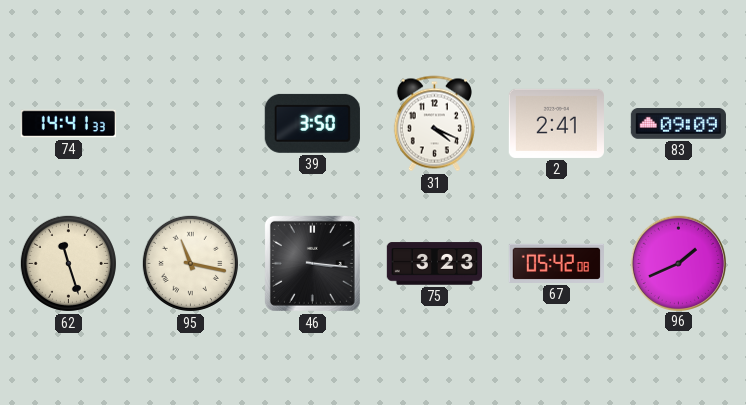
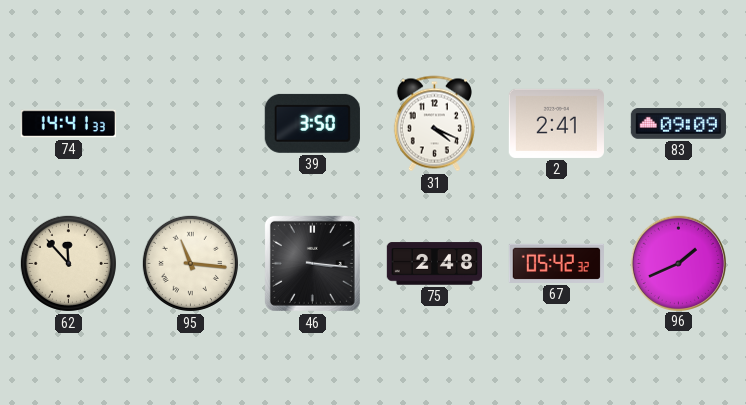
62: 11:27 -> 11:53 (68, 263)
95: 11:17 -> 11:16 (190, 263)
75: 3:23 -> 2:48 (434, 264)
67: 05:42:08 -> 05:42:32 (556, 263)
